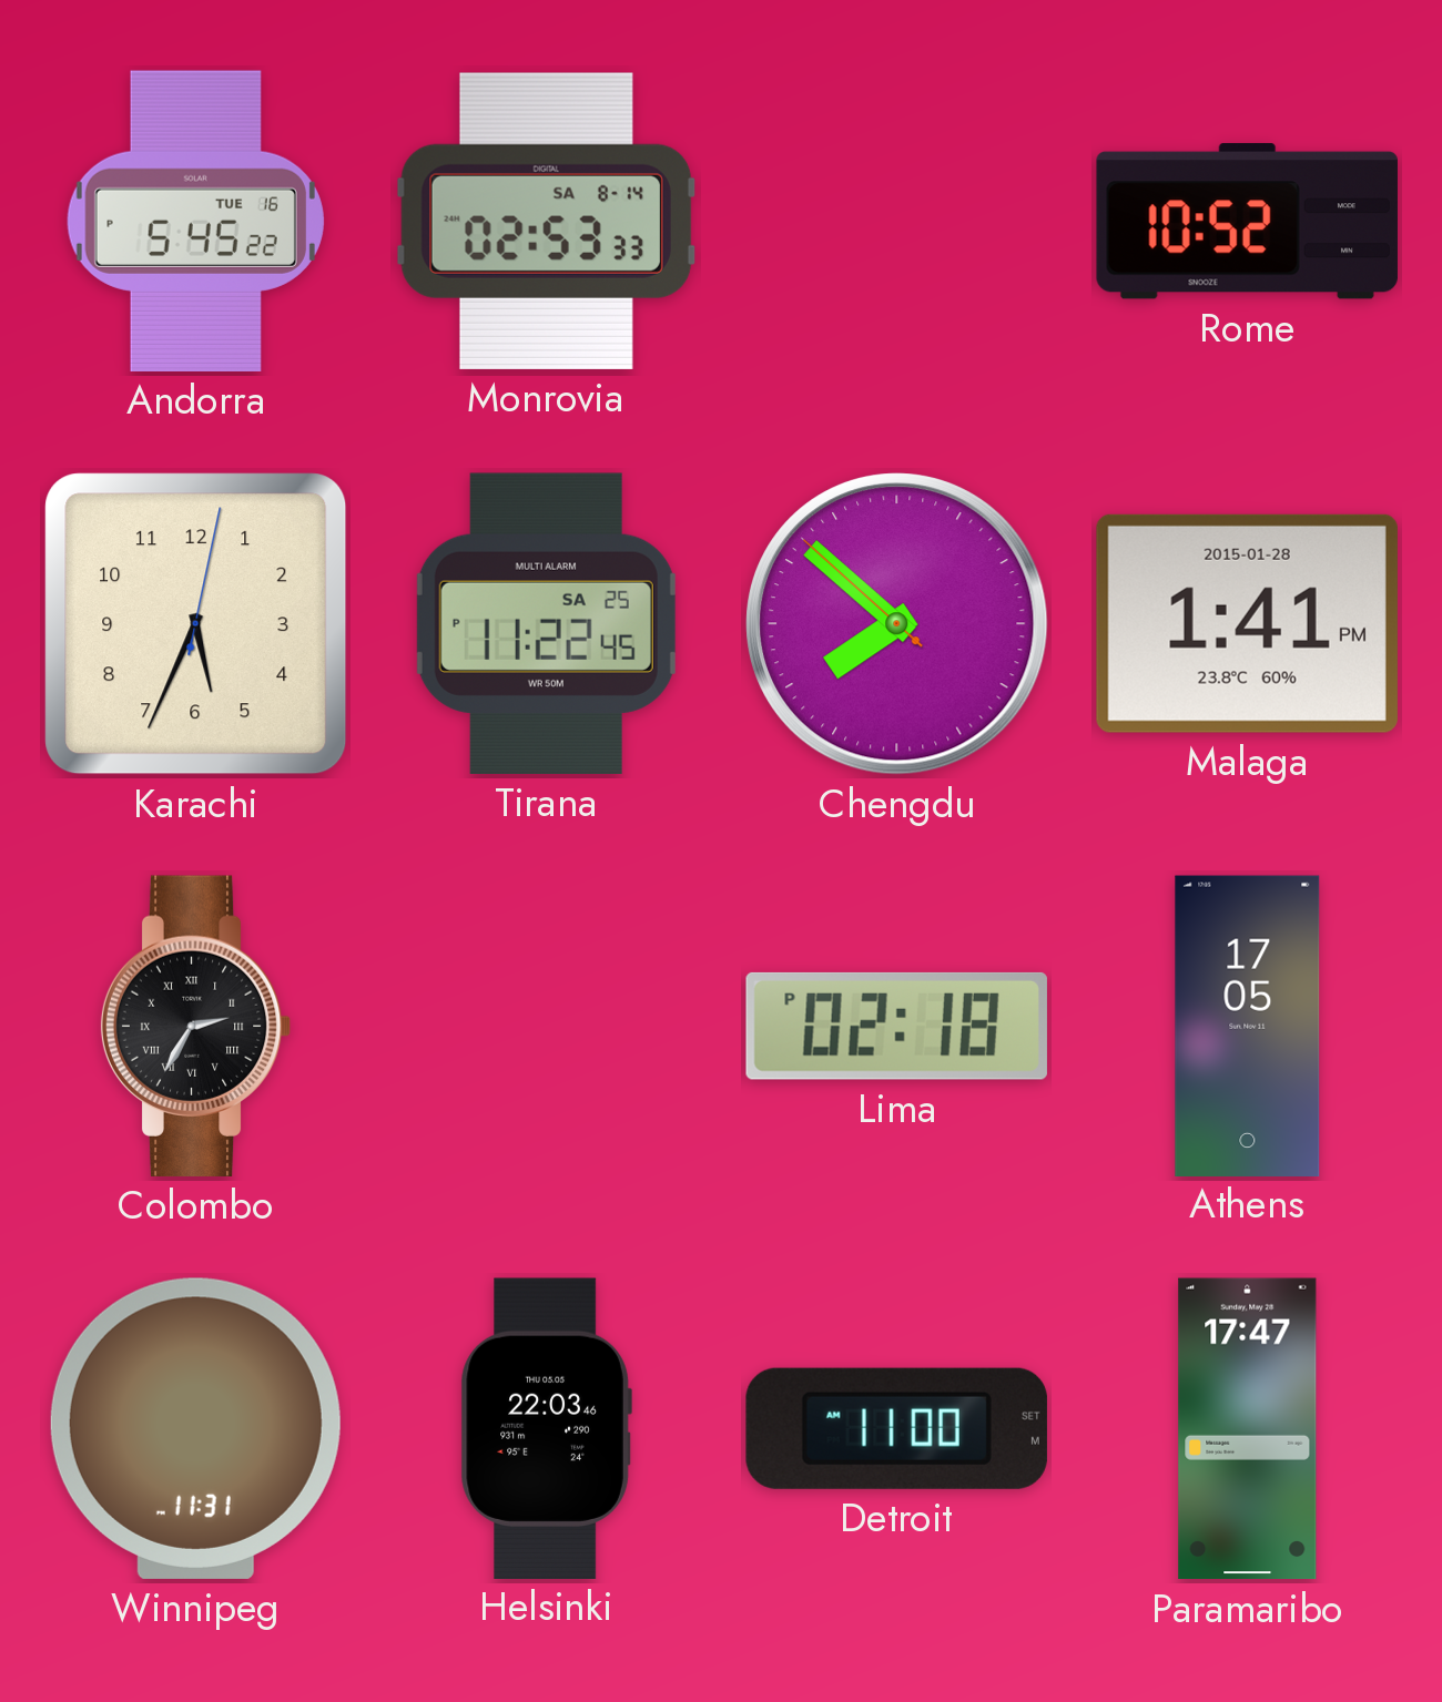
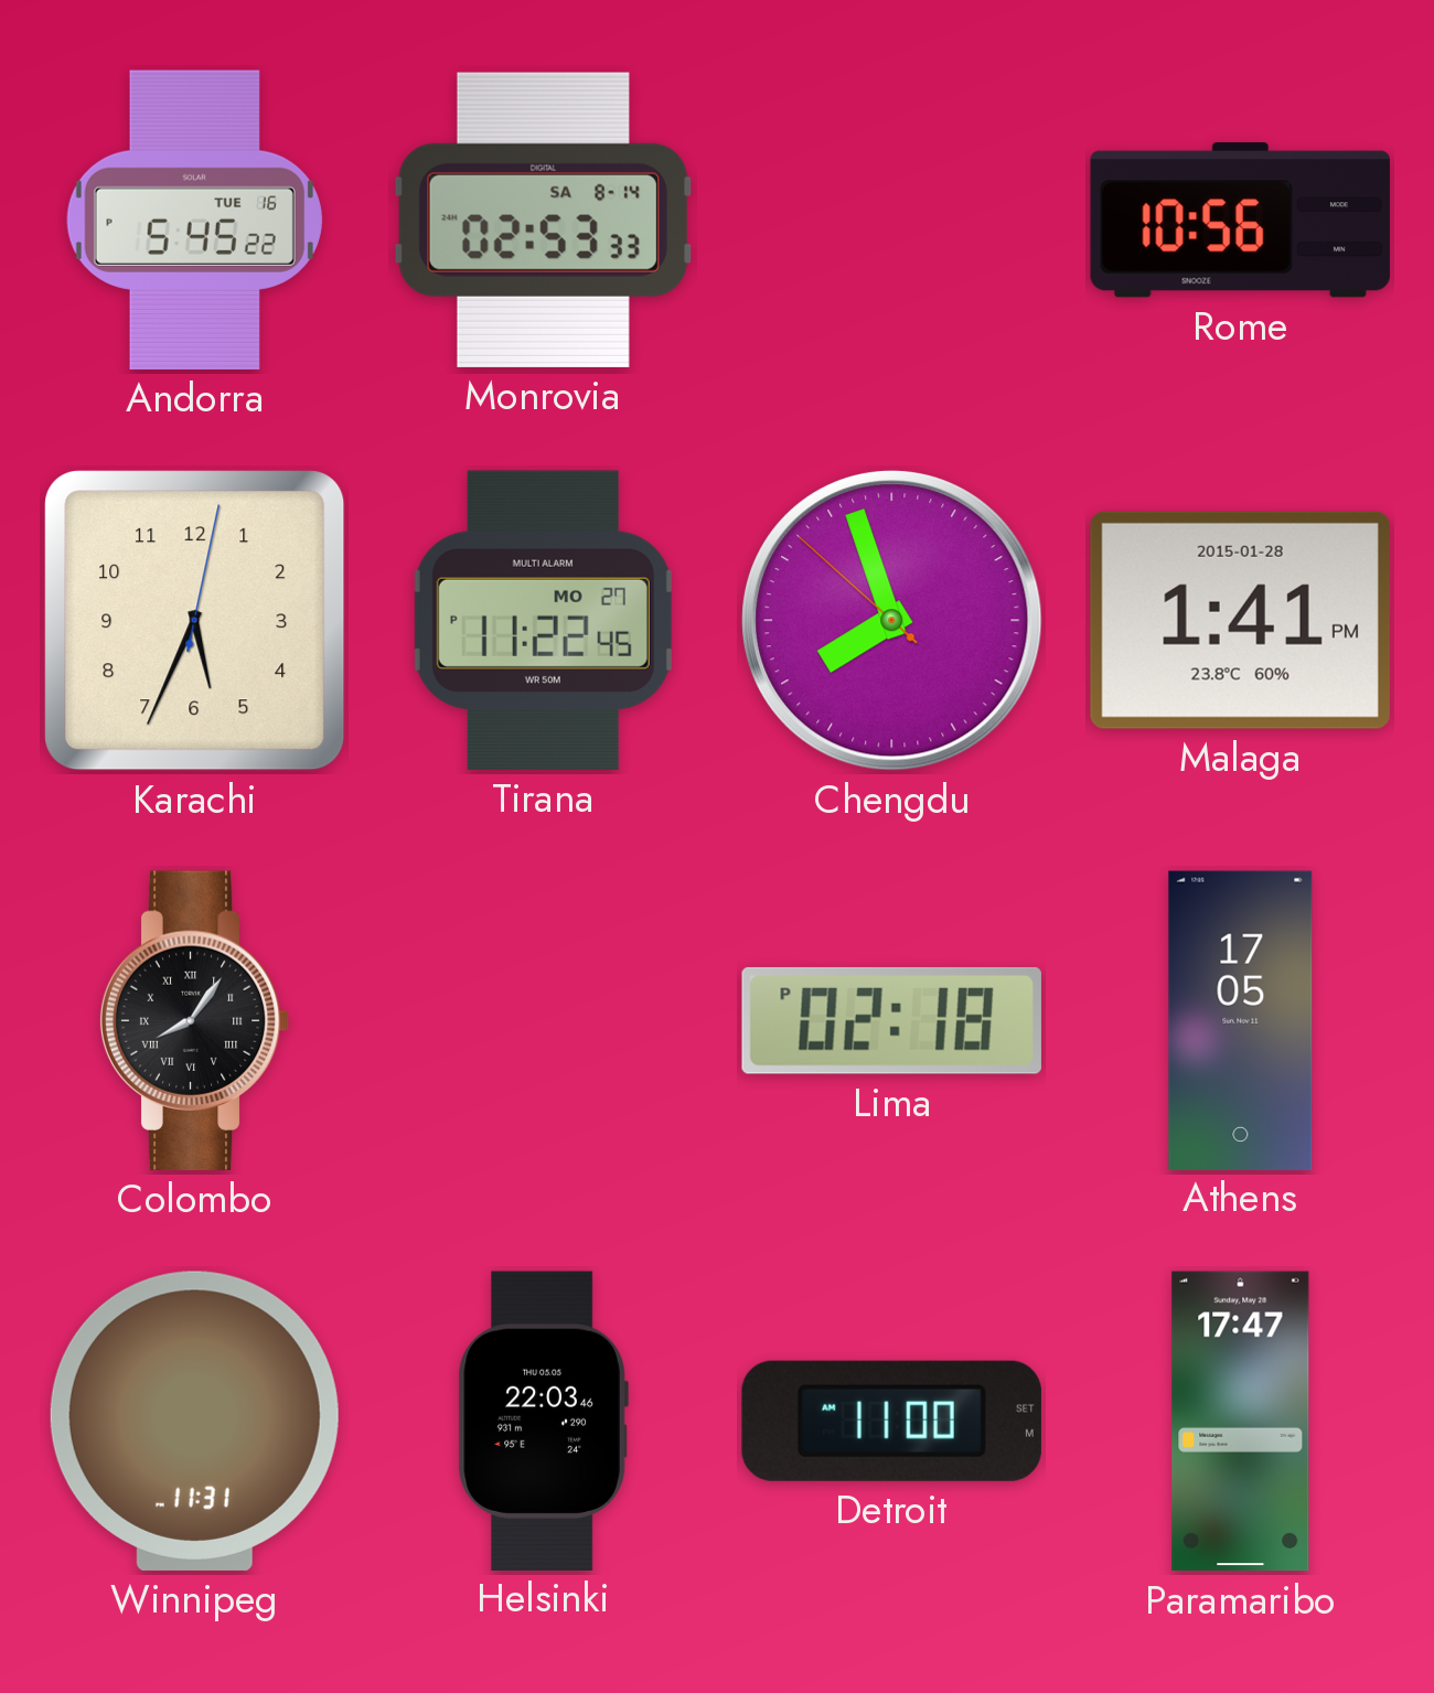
Rome: 10:52 -> 10:56 (1240, 221)
Tirana date: SA 25 -> MO 27 (543, 620)
Chengdu: 7:51 -> 7:56 (892, 621)
Colombo: 2:35 -> 8:06 (194, 1020)
